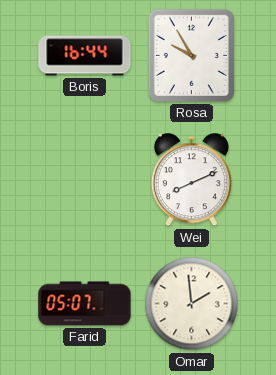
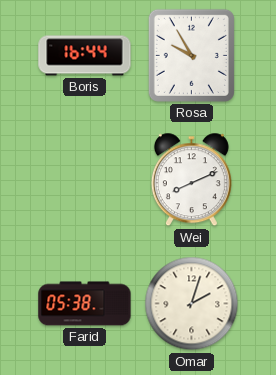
Farid: 05:07 -> 05:38 (85, 304)
Omar: 1:59 -> 2:03 (192, 304)
